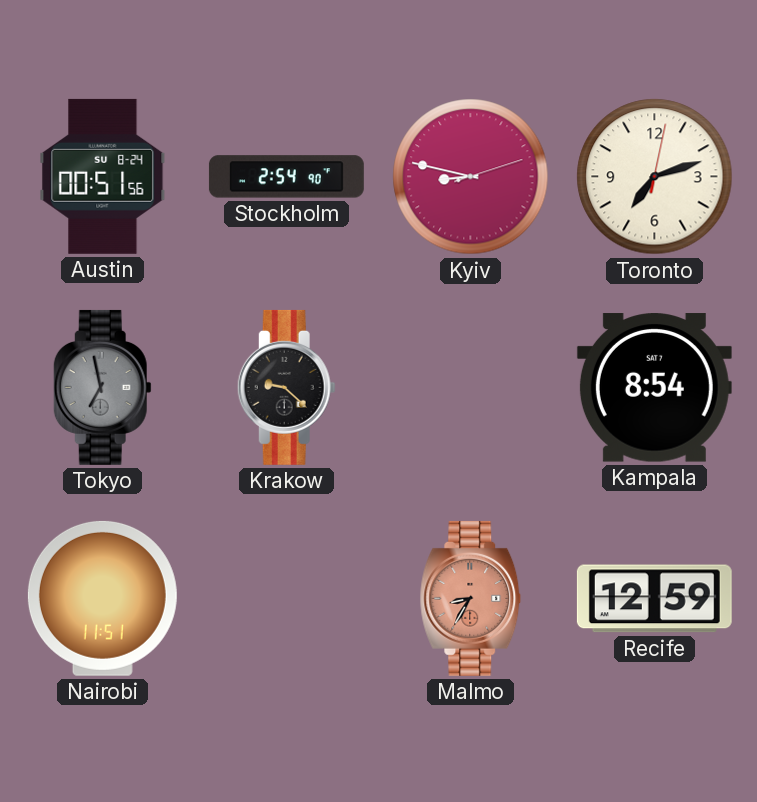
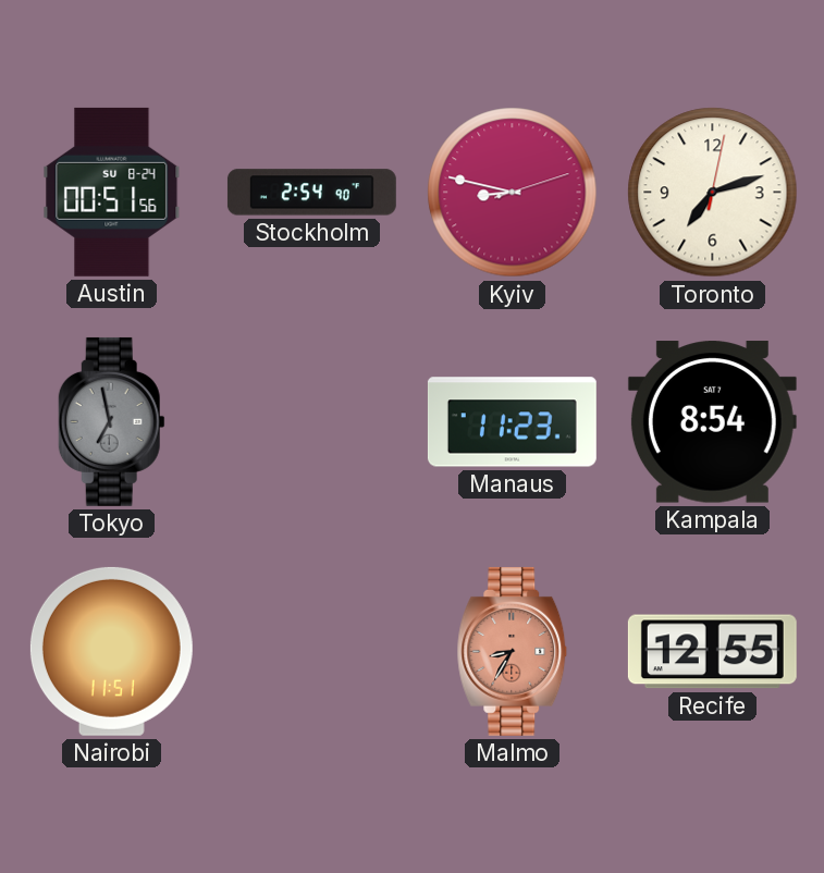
Krakow: 9:22 -> none (286, 387)
Manaus: none -> 11:23 (512, 422)
Recife: 12:59 -> 12:55 (712, 652)
